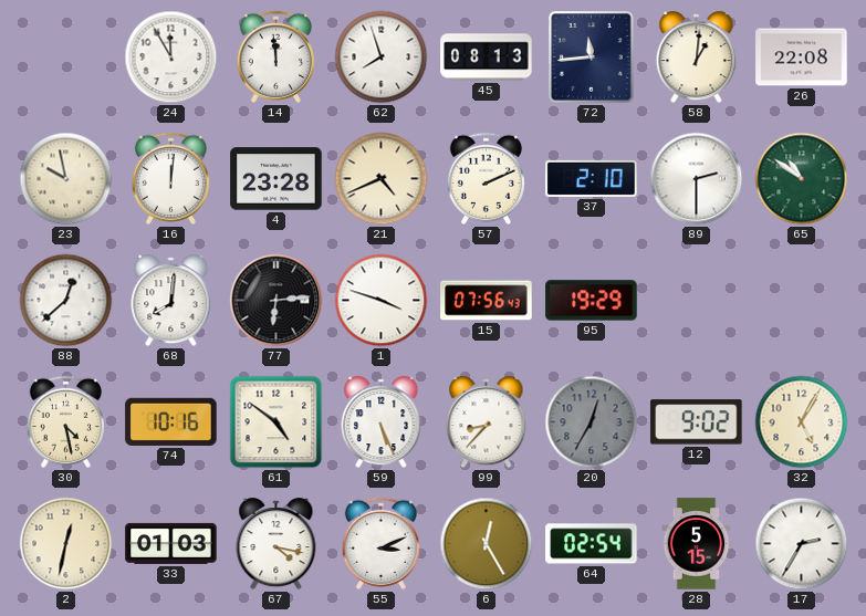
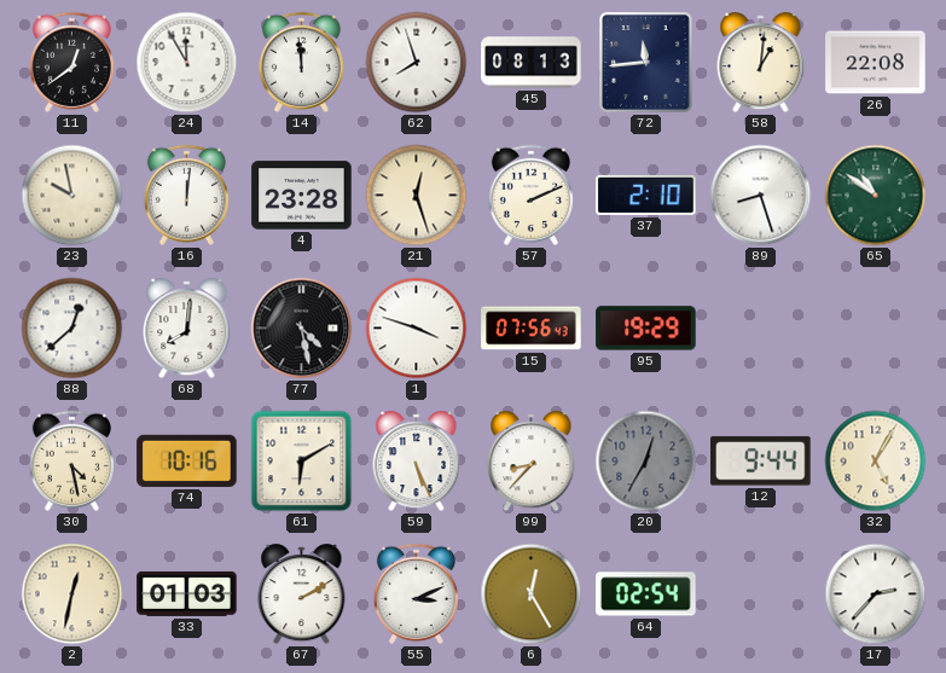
11: none -> 12:39 (71, 62)
21: 4:41 -> 12:27 (417, 196)
89: 2:30 -> 8:27 (761, 196)
77: 6:14 -> 4:28 (302, 329)
61: 4:51 -> 6:10 (302, 462)
12: 9:02 -> 9:44 (761, 462)
67: 4:17 -> 2:10 (302, 594)
28: 5:15 -> none (697, 544)
17: 2:35 -> 2:37 (876, 594)
